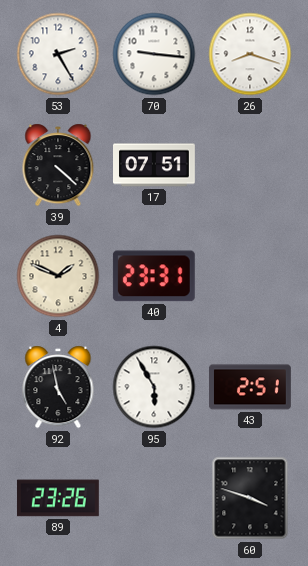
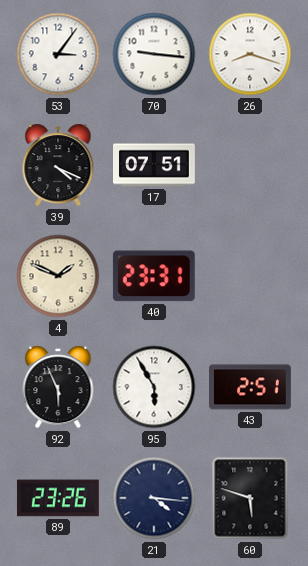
53: 2:25 -> 3:06 (58, 54)
39: 4:22 -> 4:19 (58, 165)
92: 4:58 -> 5:56 (58, 387)
21: none -> 4:16 (154, 498)
60: 3:48 -> 5:48 (250, 498)
